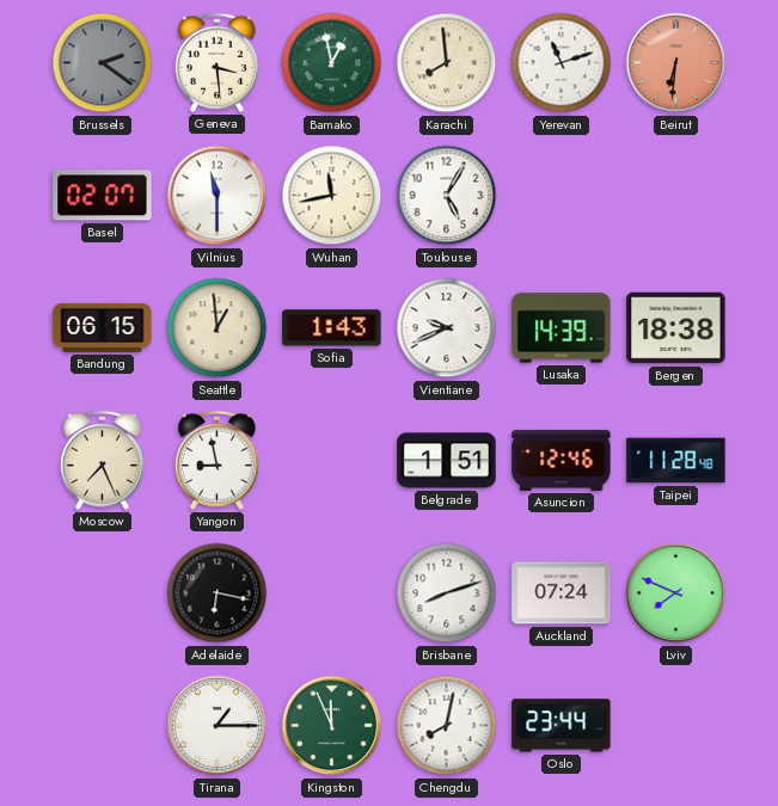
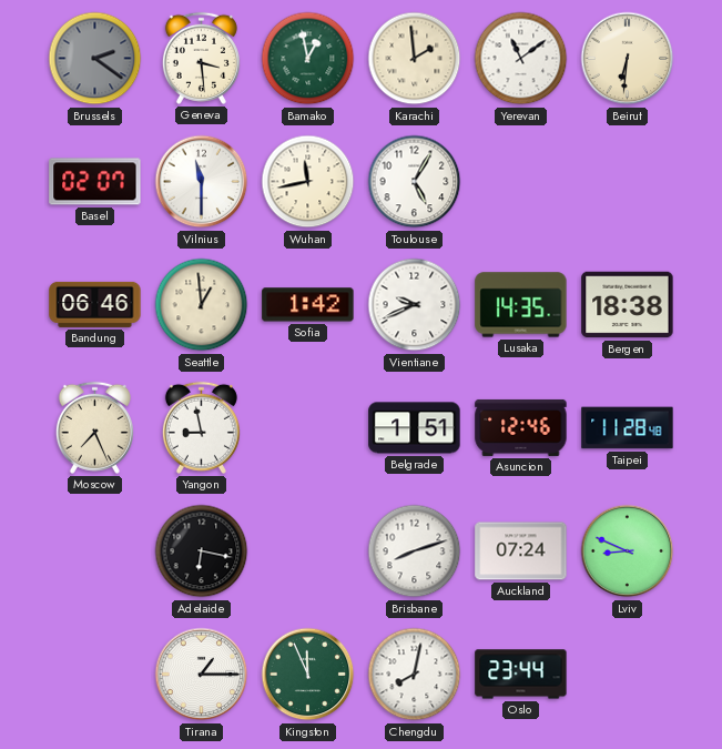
Karachi: 7:59 -> 1:59 (415, 59)
Yerevan: 11:12 -> 11:09 (521, 59)
Beirut dial: salmon -> cream (628, 59)
Bandung: 06:15 -> 06:46 (95, 304)
Sofia: 1:43 -> 1:42 (308, 305)
Lusaka: 14:39 -> 14:35 (521, 305)
Lviv: 7:49 -> 8:49 (628, 551)
